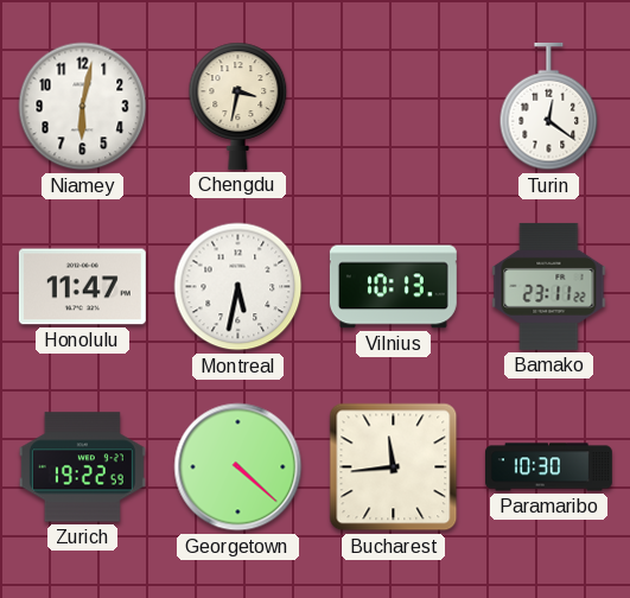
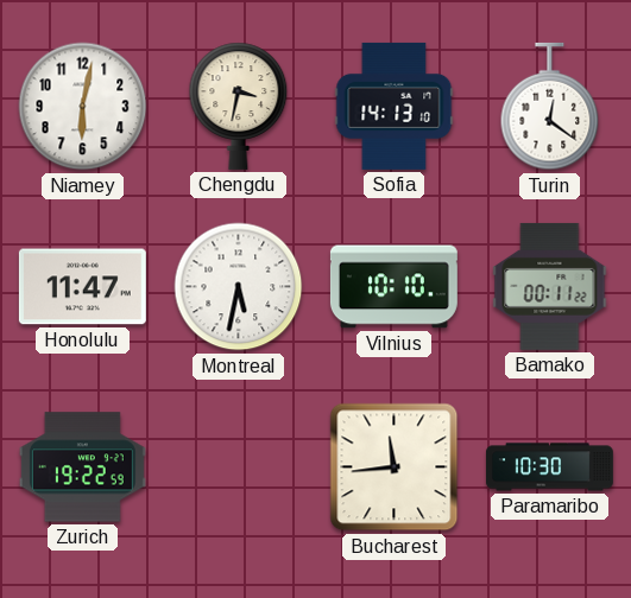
Sofia: none -> 14:13 (395, 106)
Vilnius: 10:13 -> 10:10 (393, 287)
Bamako: 23:11 -> 00:11 (550, 286)
Georgetown: 4:22 -> none (238, 467)
